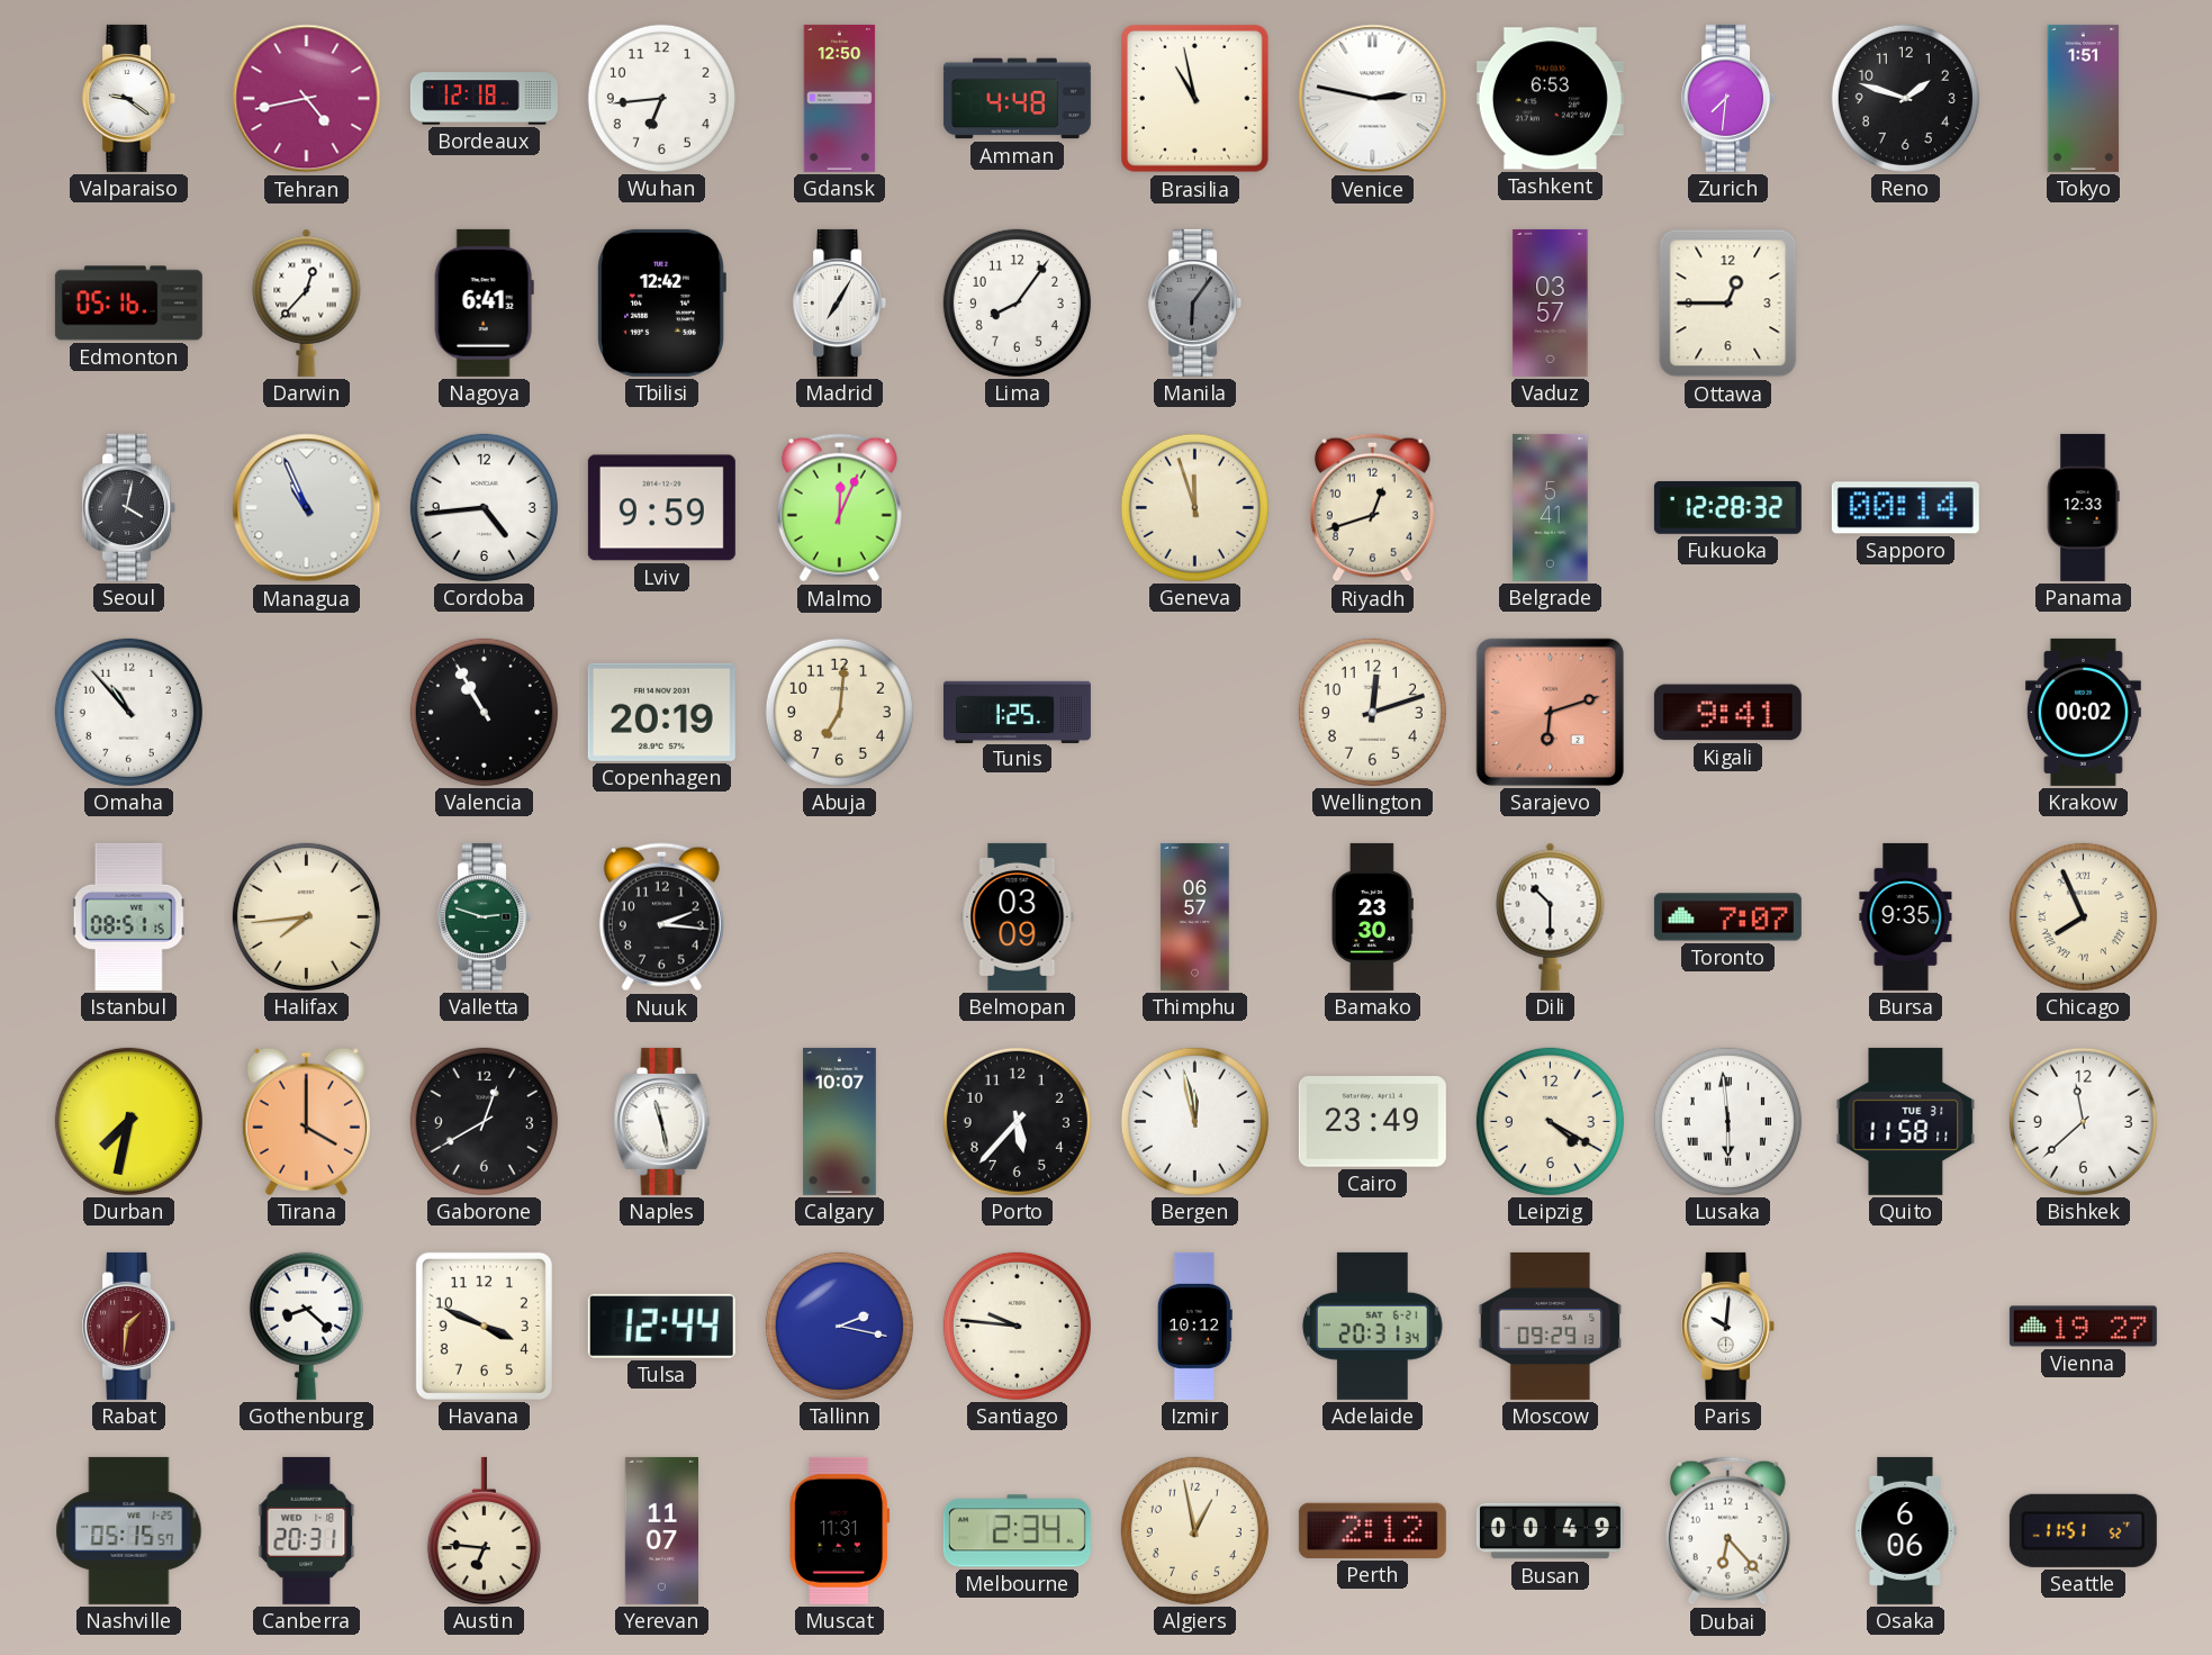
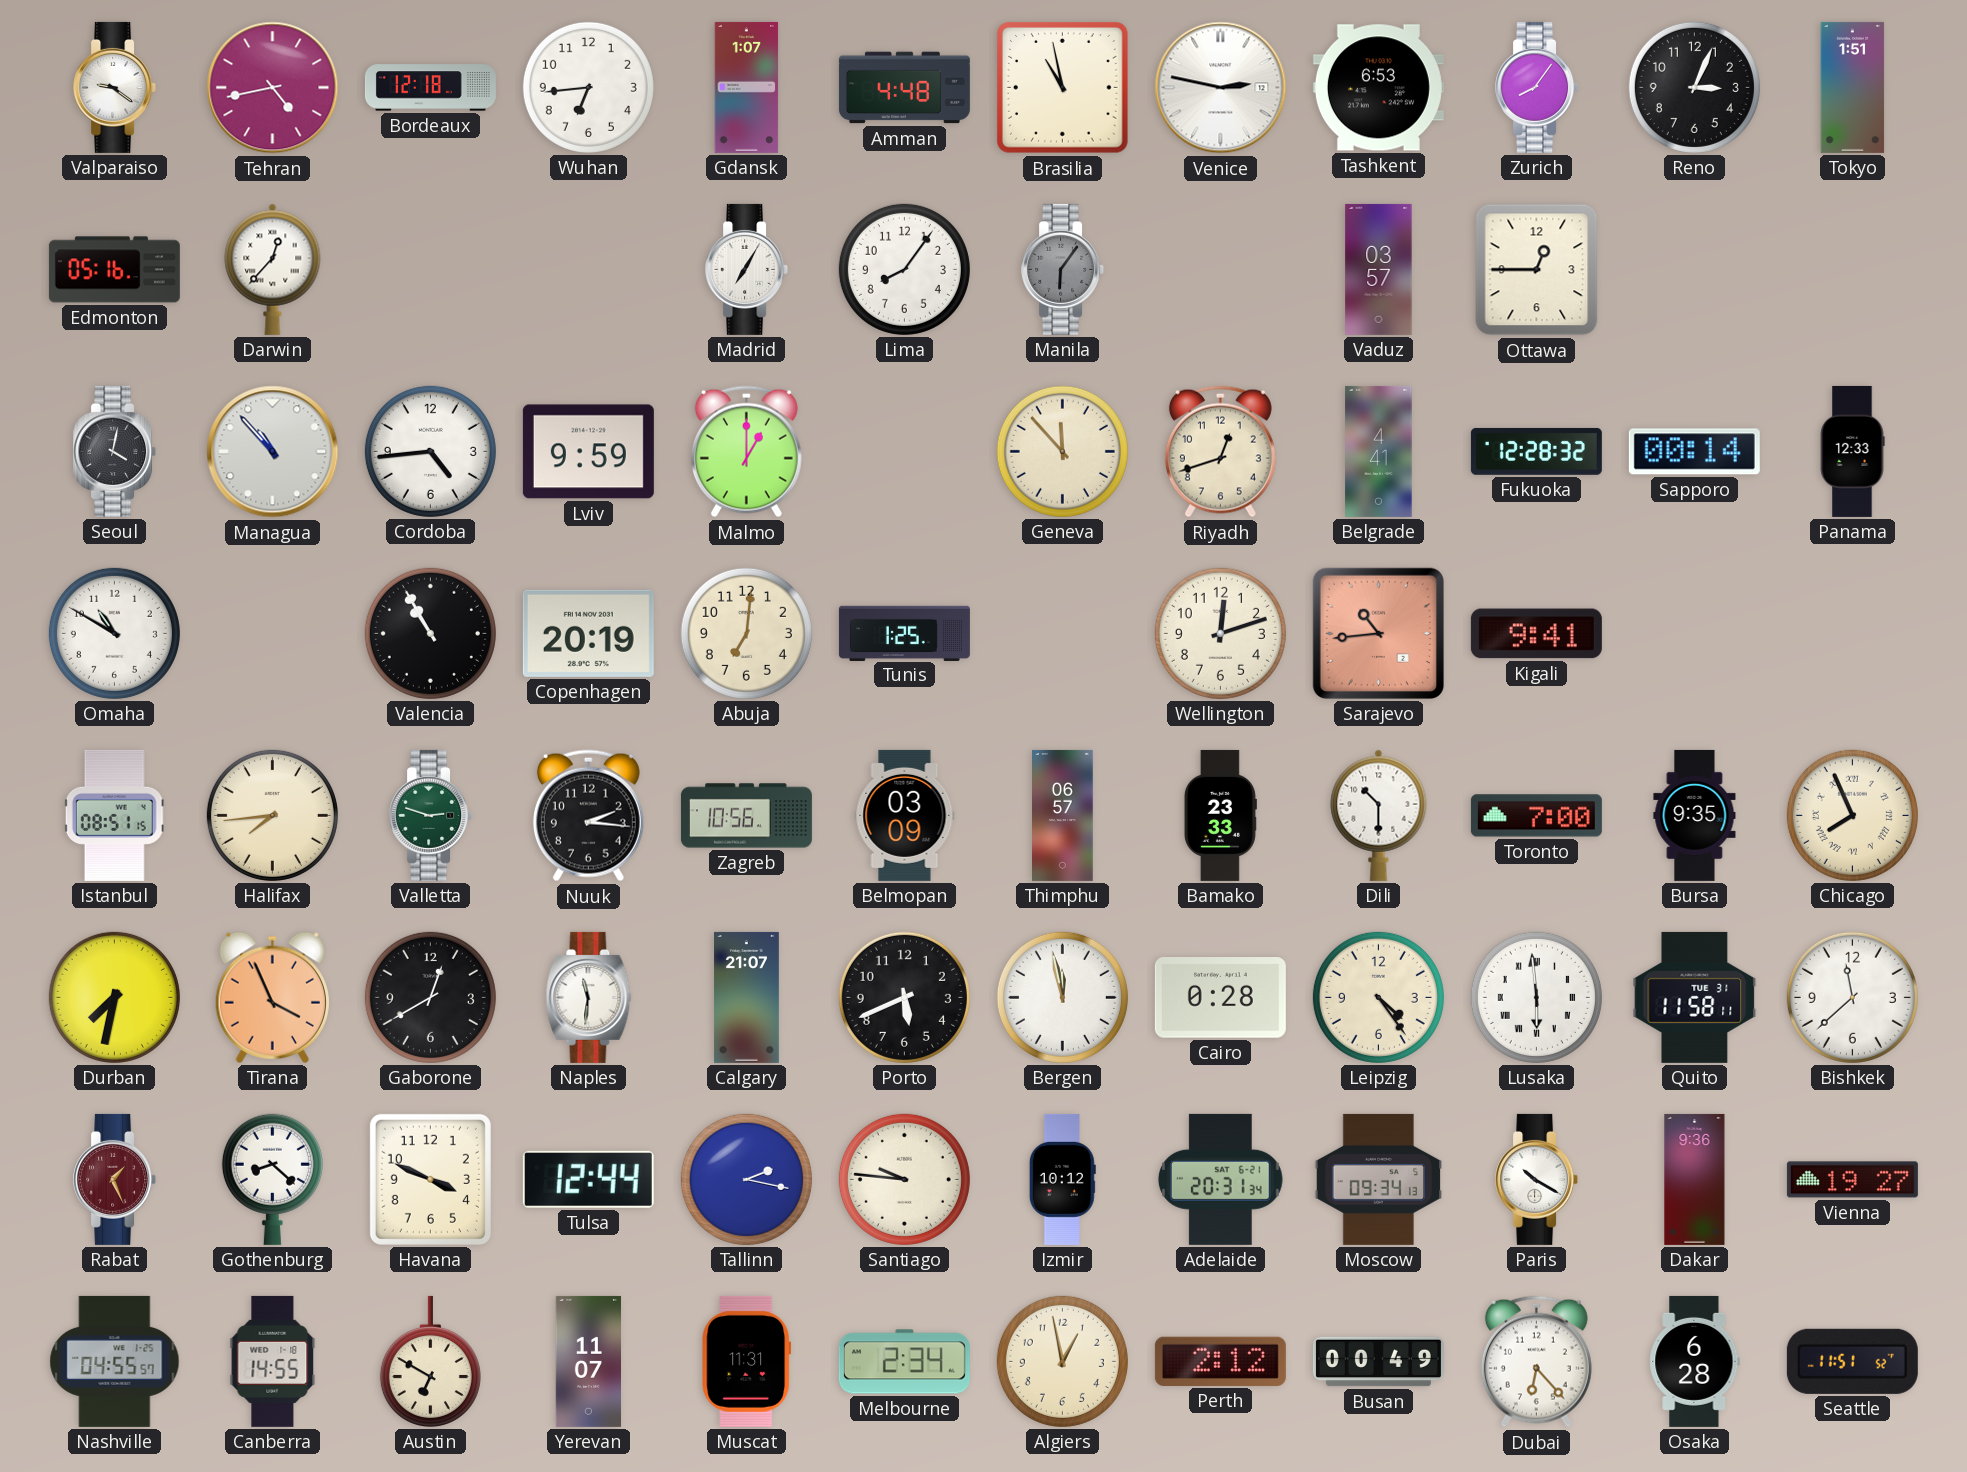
Gdansk: 12:50 -> 1:07 (747, 87)
Zurich: 7:31 -> 8:06 (1537, 87)
Reno: 1:48 -> 3:04 (1694, 87)
Nagoya: 6:41 -> none (484, 302)
Tbilisi: 12:42 -> none (662, 302)
Managua: 10:56 -> 10:53 (273, 452)
Malmo: 12:04 -> 1:00 (746, 452)
Geneva: 11:57 -> 11:53 (1062, 451)
Belgrade: 5:41 -> 4:41 (1379, 451)
Omaha: 10:53 -> 10:50 (114, 633)
Sarajevo: 6:12 -> 10:44 (1378, 633)
Krakow: 00:02 -> none (2083, 712)
Zagreb: none -> 10:56 (746, 816)
Bamako: 23:30 -> 23:33 (1220, 815)
Toronto: 7:07 -> 7:00 (1536, 816)
Tirana: 4:00 -> 3:56 (272, 997)
Naples: 11:28 -> 11:31 (589, 997)
Calgary: 10:07 -> 21:07 (747, 997)
Porto: 5:37 -> 5:41 (904, 997)
Cairo: 23:49 -> 0:28 (1220, 998)
Leipzig: 4:20 -> 4:24 (1378, 997)
Rabat: 1:31 -> 1:26 (115, 1179)
Moscow: 09:29 -> 09:34 (1379, 1179)
Paris: 10:01 -> 10:20 (1537, 1179)
Dakar: none -> 9:36 (1695, 1179)
Nashville: 05:15 -> 04:55 (115, 1361)
Canberra: 20:31 -> 14:55 (273, 1361)
Austin: 6:46 -> 6:50 (430, 1361)
Osaka: 6:06 -> 6:28 (1695, 1361)
